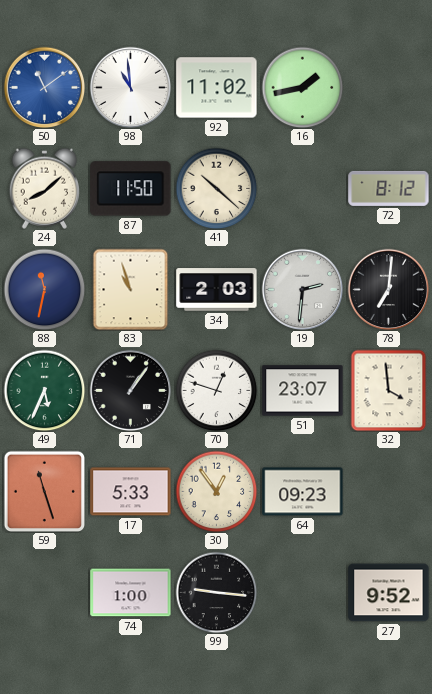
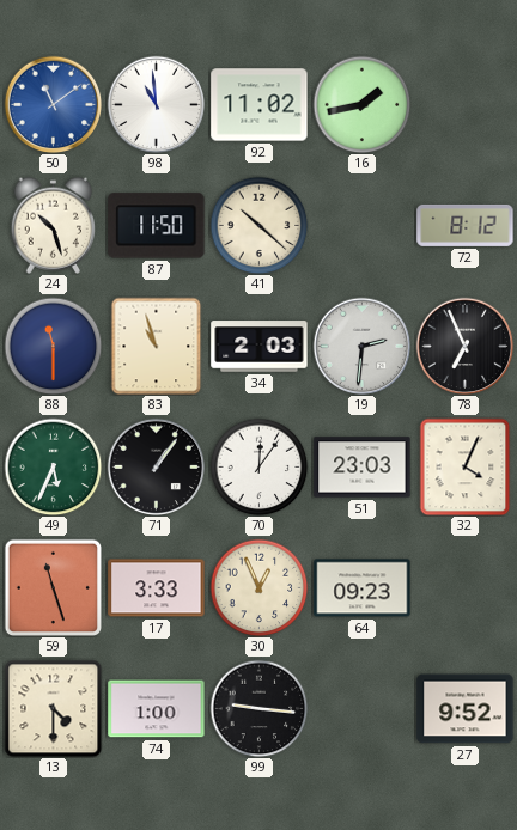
24: 8:08 -> 10:27 (54, 225)
88: 11:32 -> 11:30 (53, 346)
78: 7:01 -> 6:56 (464, 346)
70: 12:48 -> 12:06 (258, 466)
51: 23:07 -> 23:03 (363, 468)
32: 3:59 -> 4:04 (466, 466)
17: 5:33 -> 3:33 (157, 588)
30: 12:54 -> 12:56 (258, 587)
13: none -> 4:30 (53, 708)
